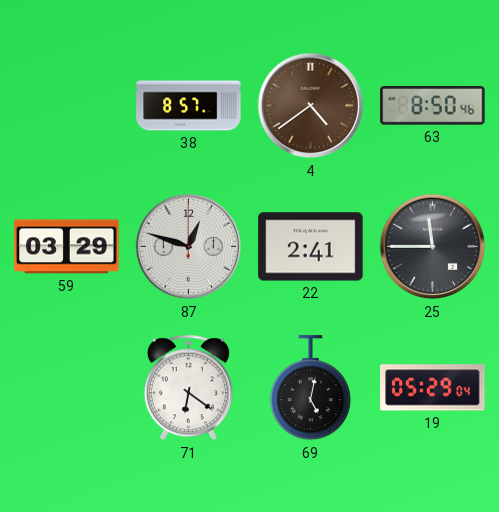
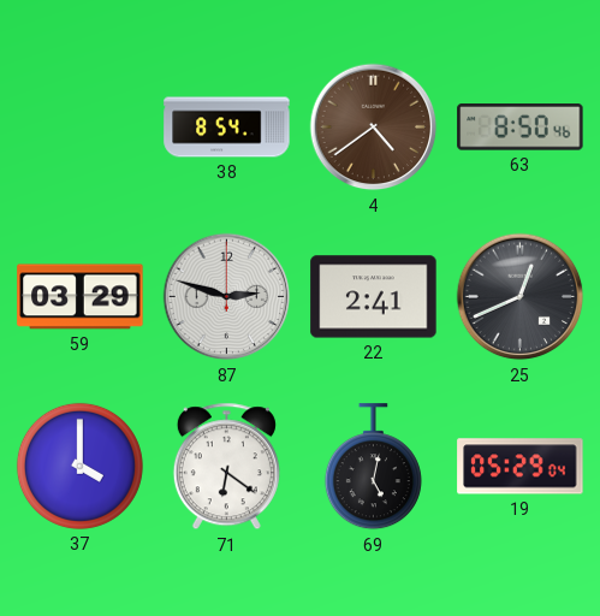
38: 8:57 -> 8:54 (227, 128)
87: 12:48 -> 2:48 (227, 297)
25: 11:45 -> 12:41 (521, 297)
37: none -> 4:00 (79, 466)
